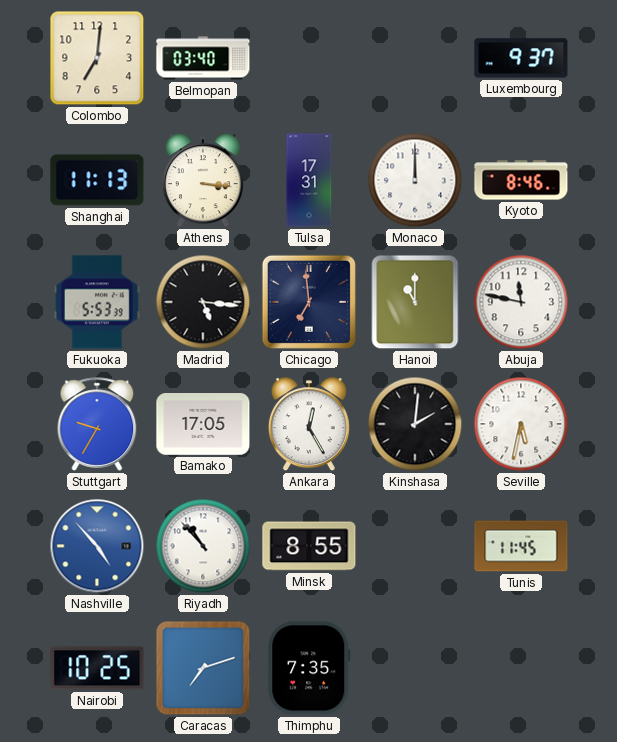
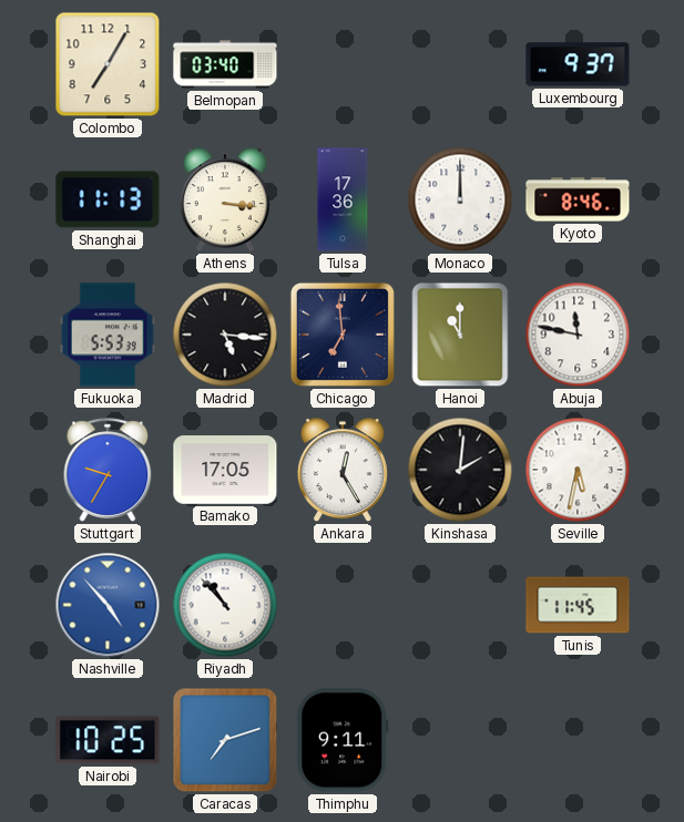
Colombo: 7:01 -> 7:05 (108, 64)
Tulsa: 17:31 -> 17:36 (343, 199)
Minsk: 8:55 -> none (309, 546)
Thimphu: 7:35 -> 9:11 (343, 740)
